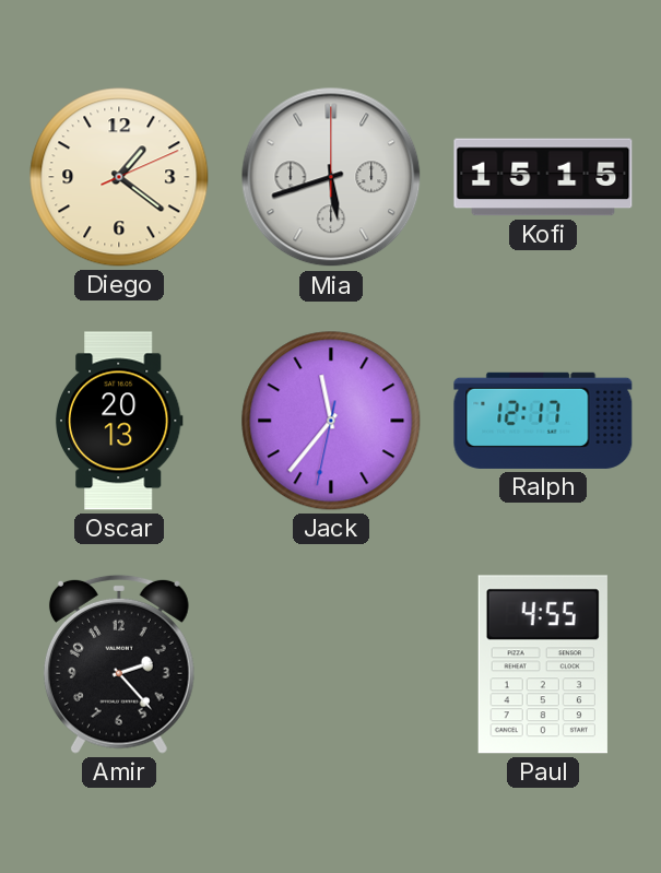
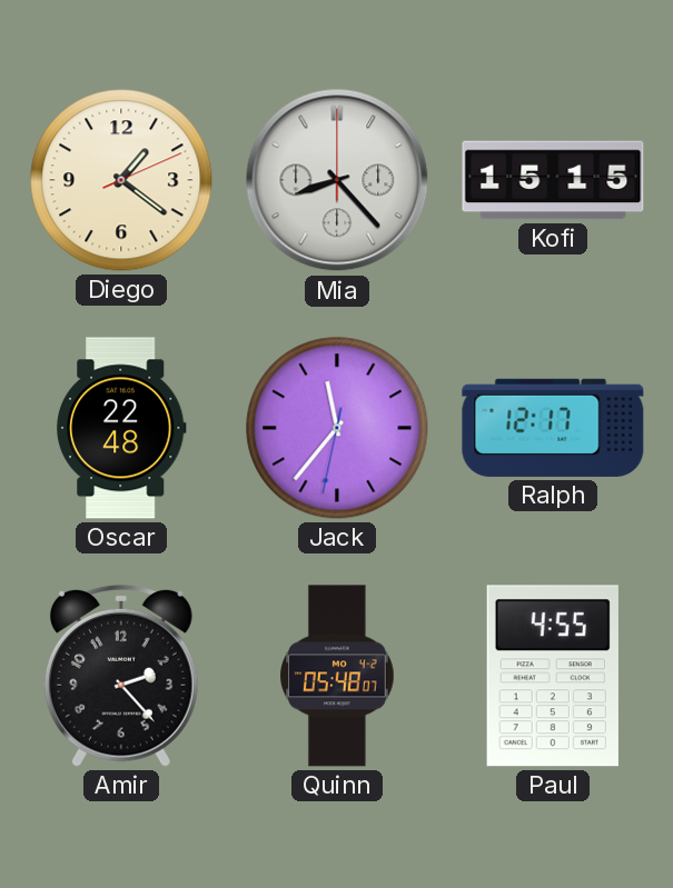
Mia: 5:42 -> 8:23 (337, 180)
Oscar: 20:13 -> 22:48 (121, 428)
Quinn: none -> 05:48 (337, 676)
